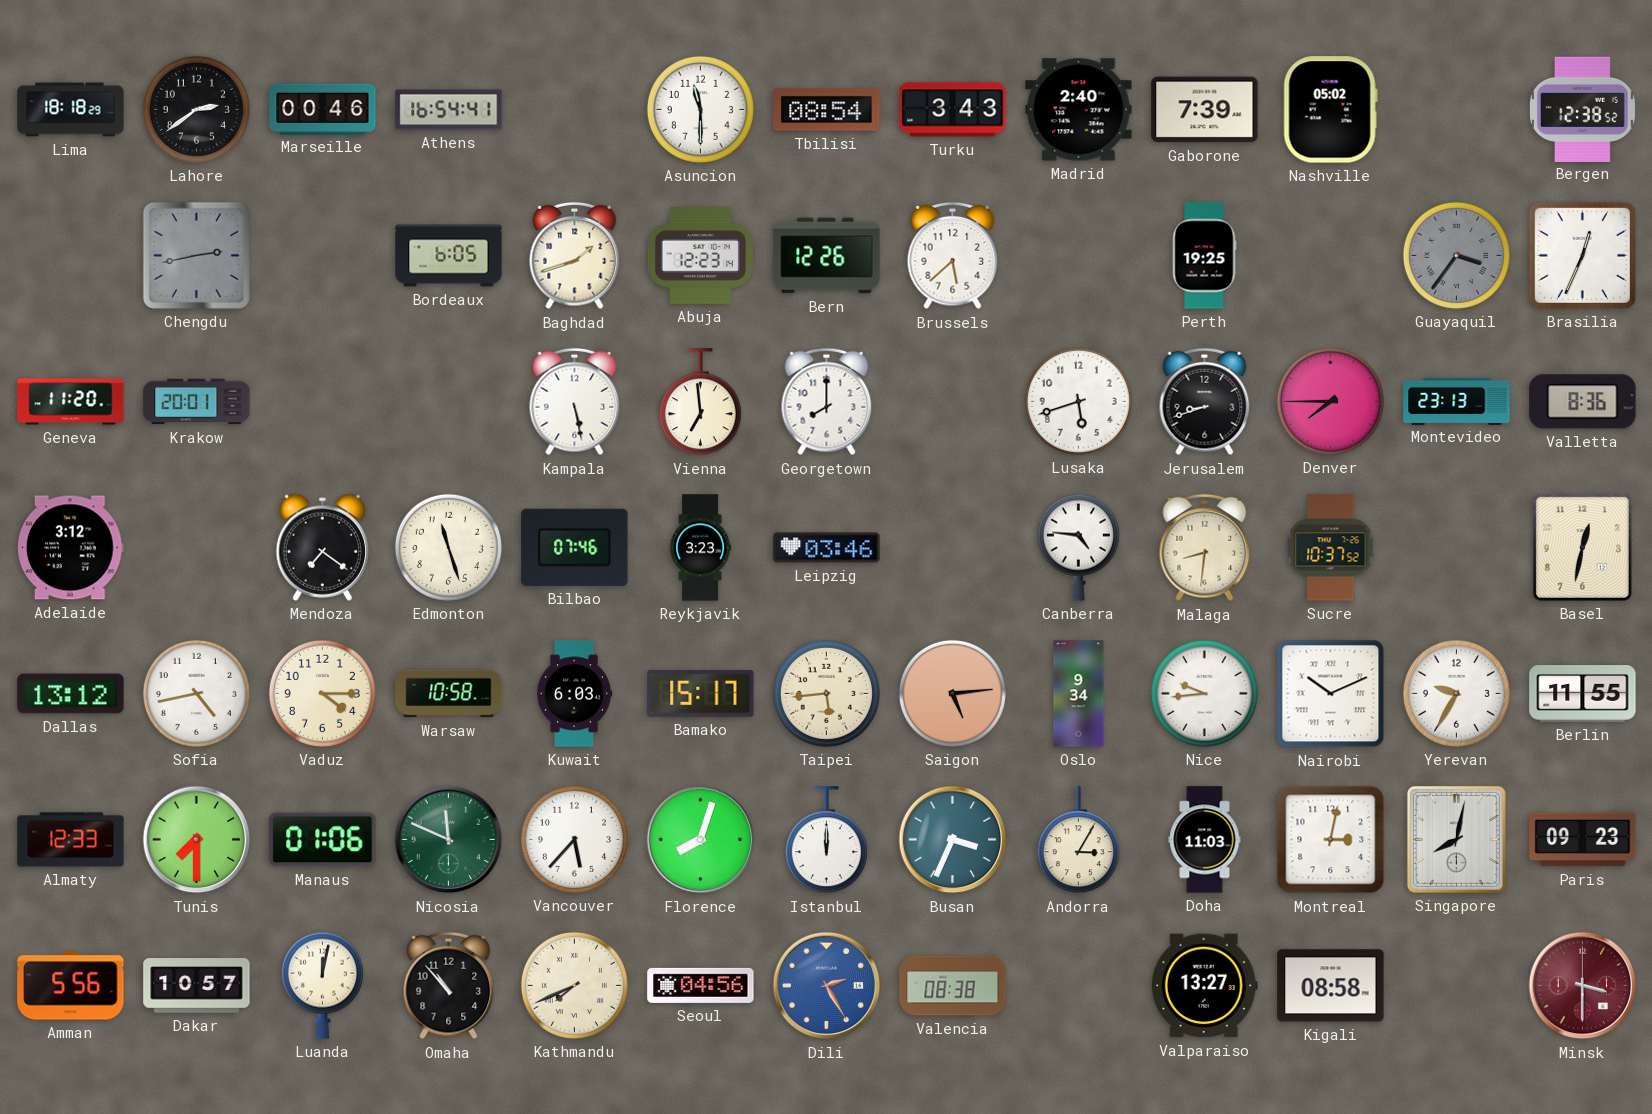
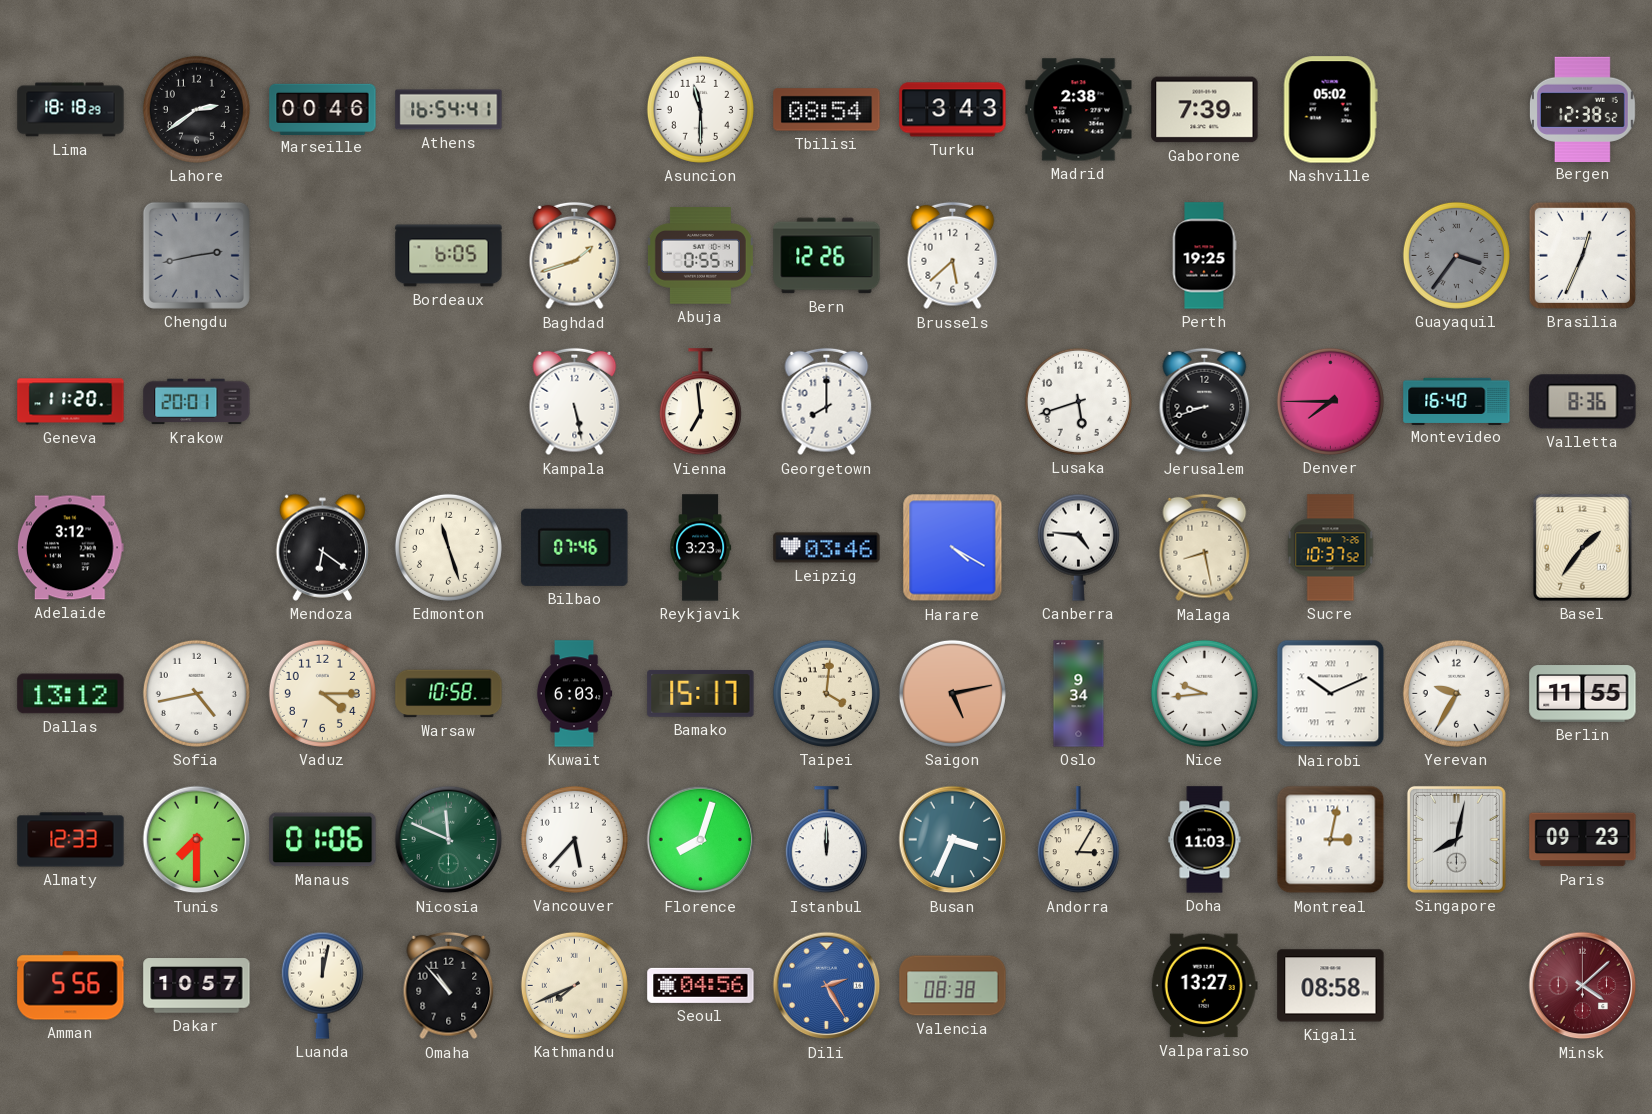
Madrid: 2:40 -> 2:38 (1079, 110)
Abuja: 12:23 -> 0:55 (700, 256)
Montevideo: 23:13 -> 16:40 (1457, 401)
Mendoza: 7:21 -> 6:21 (322, 547)
Harare: none -> 4:20 (953, 548)
Malaga: 8:31 -> 8:28 (1205, 548)
Basel: 12:32 -> 1:36 (1582, 547)
Taipei: 5:44 -> 4:01 (826, 693)
Saigon: 5:14 -> 5:13 (952, 693)
Minsk: 3:30 -> 4:08 (1583, 986)
